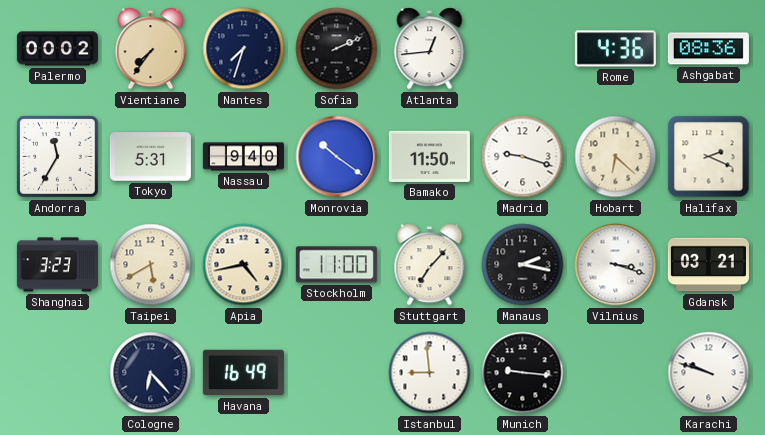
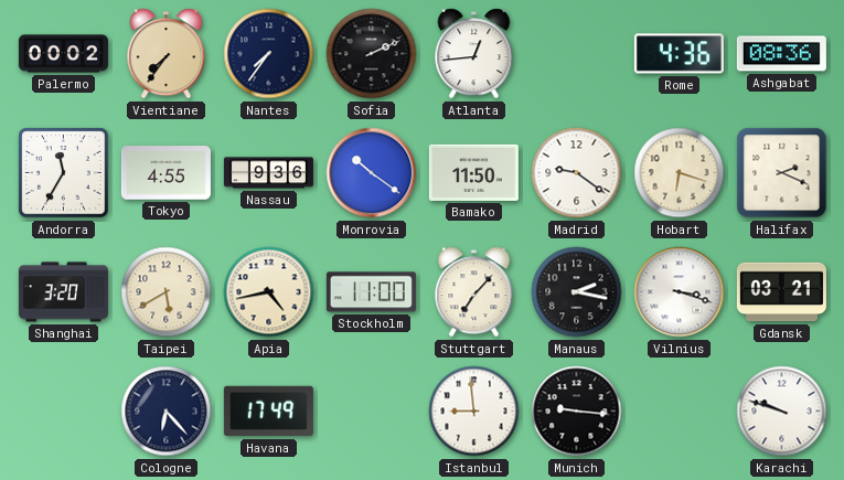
Nantes: 7:33 -> 7:36 (269, 54)
Tokyo: 5:31 -> 4:55 (165, 173)
Nassau: 9:40 -> 9:36 (268, 173)
Madrid: 9:18 -> 9:21 (577, 173)
Hobart: 6:22 -> 6:18 (680, 173)
Shanghai: 3:23 -> 3:20 (63, 292)
Havana: 16:49 -> 17:49 (268, 412)
